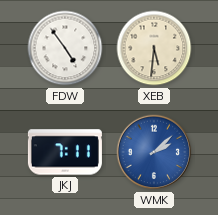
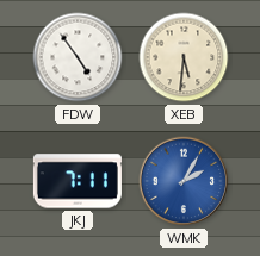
WMK: 2:08 -> 2:05 (184, 181)
